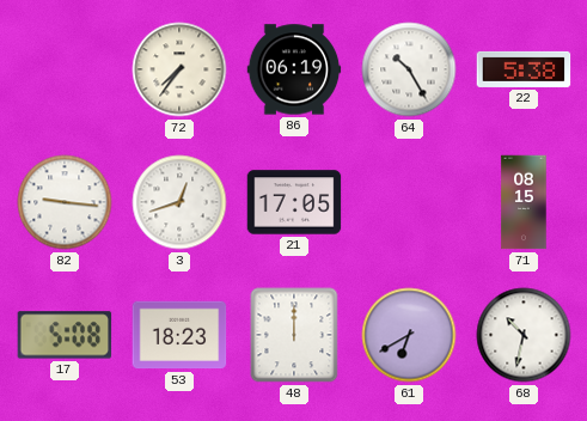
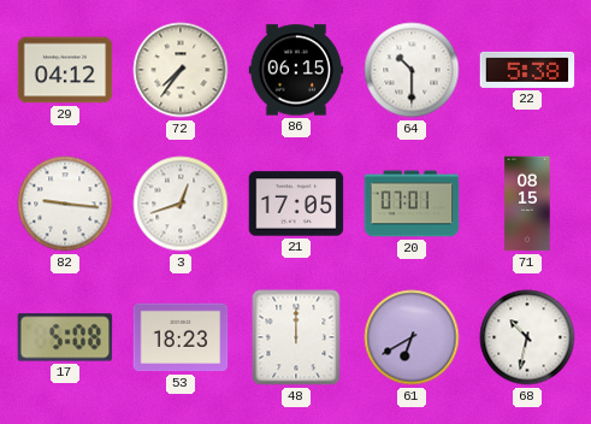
29: none -> 04:12 (65, 70)
86: 06:19 -> 06:15 (296, 70)
64: 10:25 -> 10:30 (412, 70)
20: none -> 07:01 (412, 204)
